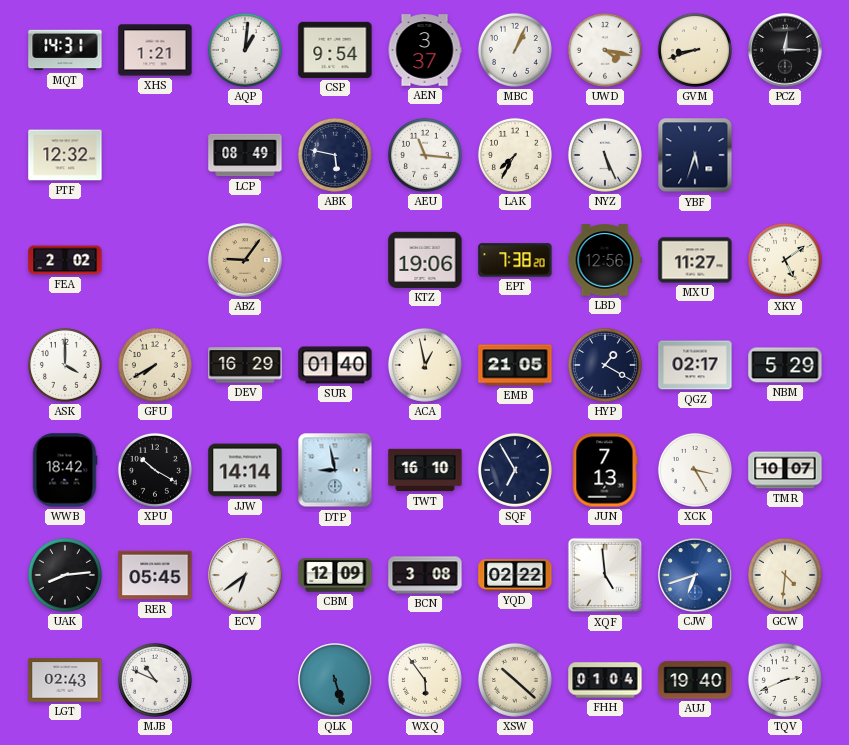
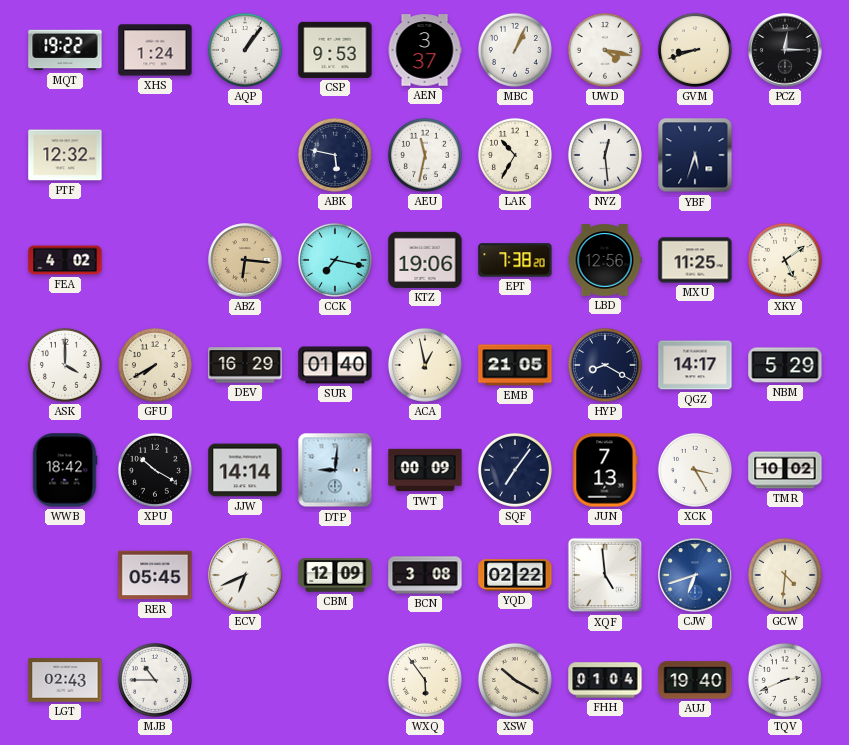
MQT: 14:31 -> 19:22 (65, 50)
XHS: 1:21 -> 1:24 (155, 50)
AQP: 1:01 -> 1:06 (245, 50)
CSP: 9:54 -> 9:53 (335, 50)
LCP: 08:49 -> none (245, 155)
AEU: 11:16 -> 11:32 (425, 155)
LAK: 7:35 -> 10:35 (515, 155)
NYZ: 5:26 -> 12:29 (605, 155)
FEA: 2:02 -> 4:02 (65, 260)
ABZ: 9:06 -> 6:16 (245, 260)
CCK: none -> 7:17 (335, 260)
MXU: 11:27 -> 11:25 (695, 260)
HYP: 1:20 -> 8:20 (605, 365)
QGZ: 02:17 -> 14:17 (695, 365)
DTP: 8:58 -> 9:01 (335, 470)
TWT: 16:10 -> 00:09 (425, 470)
SQF: 6:55 -> 7:06 (515, 470)
TMR: 10:07 -> 10:02 (785, 470)
UAK: 8:14 -> none (65, 575)
ECV: 6:39 -> 6:41 (245, 575)
MJB: 10:49 -> 10:45 (155, 680)
QLK: 5:27 -> none (335, 680)
XSW: 10:22 -> 10:20 (515, 680)
